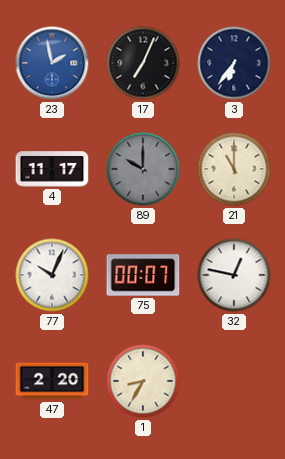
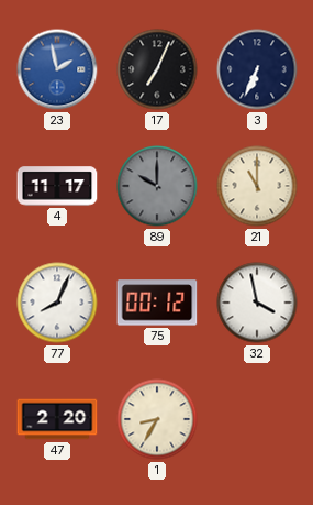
3: 6:36 -> 6:34 (257, 69)
77: 10:04 -> 8:04 (57, 303)
75: 00:07 -> 00:12 (157, 303)
32: 12:47 -> 3:58 (257, 303)
